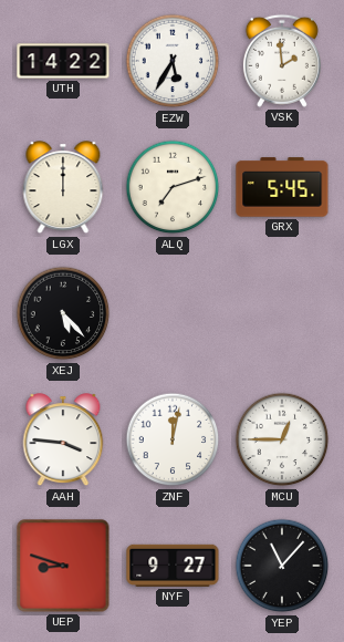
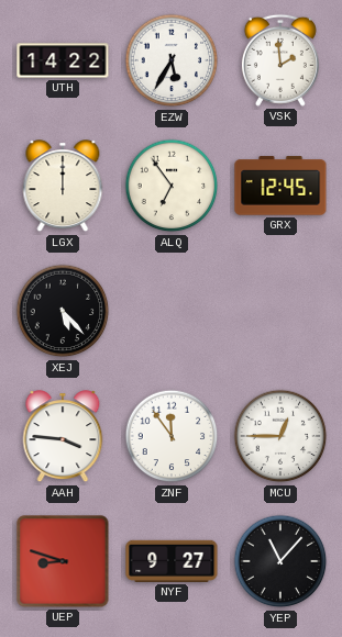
ALQ: 7:12 -> 6:54 (172, 186)
GRX: 5:45 -> 12:45 (280, 186)
ZNF: 12:02 -> 11:54 (172, 436)
